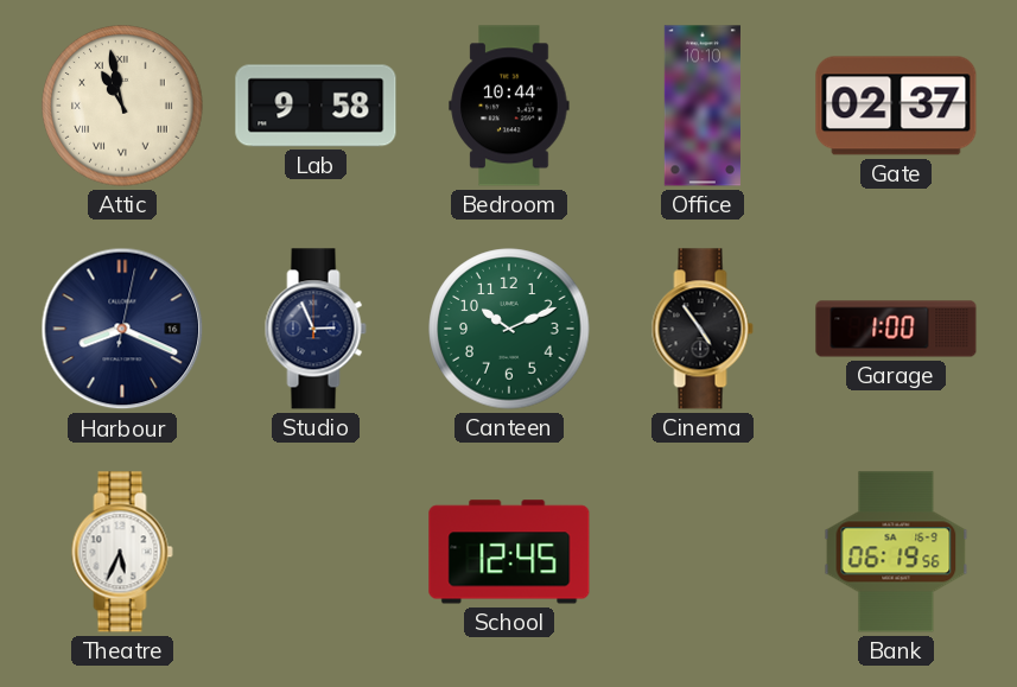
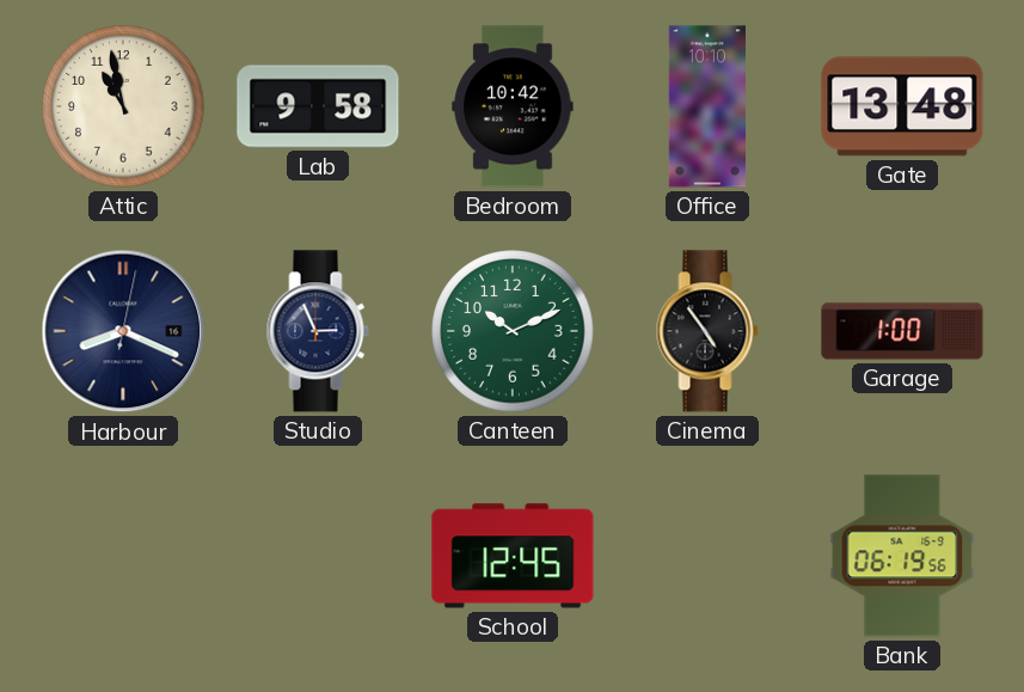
Attic numerals: Roman -> Arabic (123, 106)
Bedroom: 10:44 -> 10:42 (513, 106)
Gate: 02:37 -> 13:48 (902, 106)
Theatre: 5:34 -> none (122, 552)
